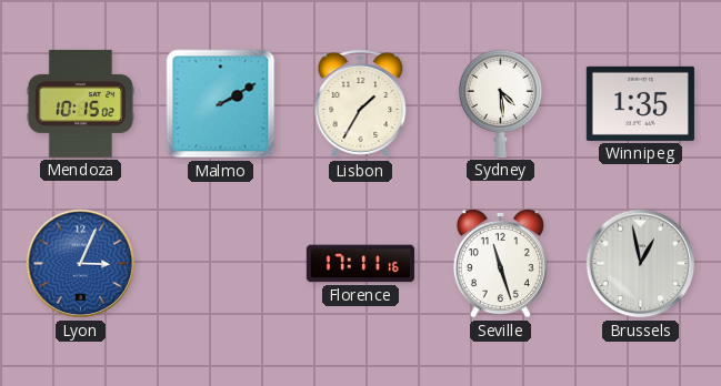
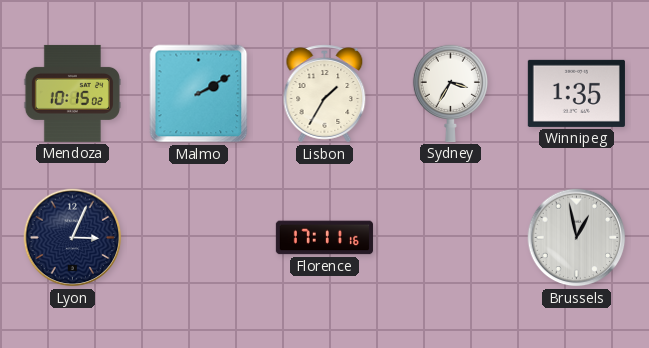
Sydney: 4:29 -> 3:35 (450, 93)
Lyon dial: blue -> navy (73, 238)
Seville: 11:27 -> none (500, 263)
